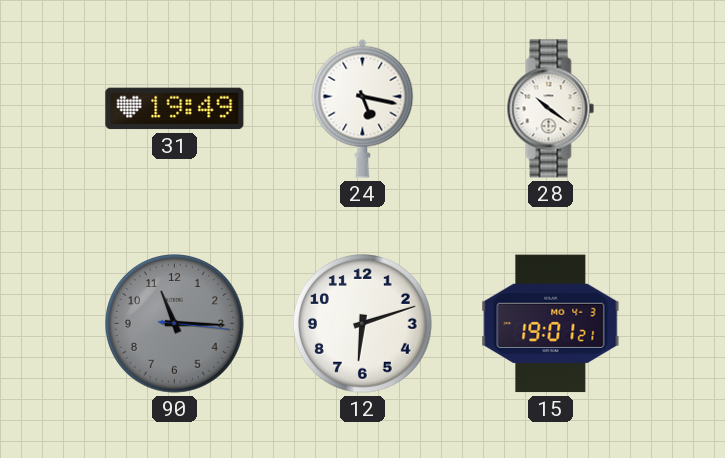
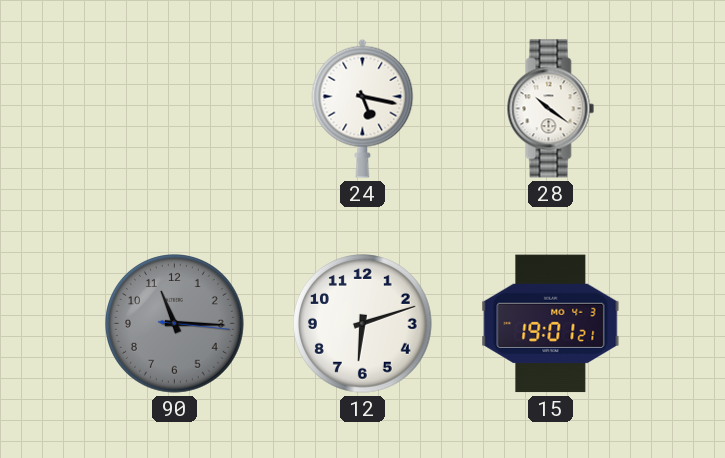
31: 19:49 -> none (175, 109)
